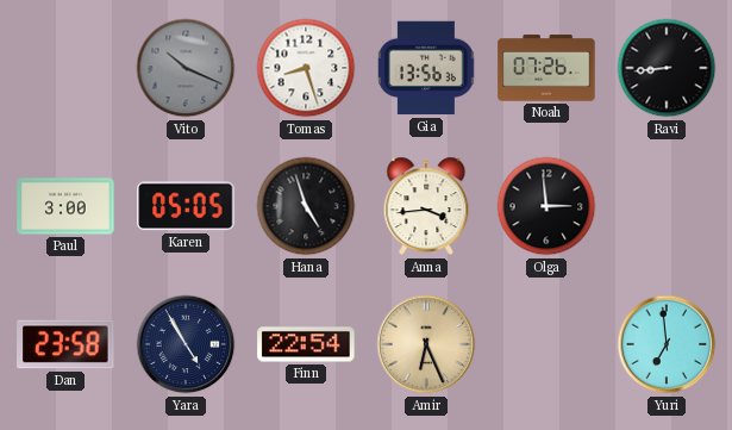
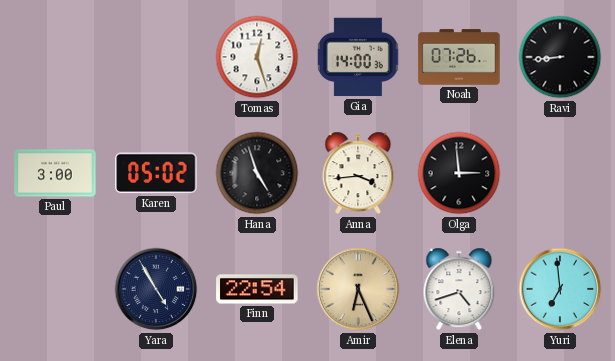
Vito: 10:19 -> none (186, 68)
Tomas: 8:27 -> 12:27 (257, 57)
Gia: 13:56 -> 14:00 (359, 57)
Karen: 05:05 -> 05:02 (156, 173)
Dan: 23:58 -> none (65, 344)
Elena: none -> 4:42 (459, 289)
